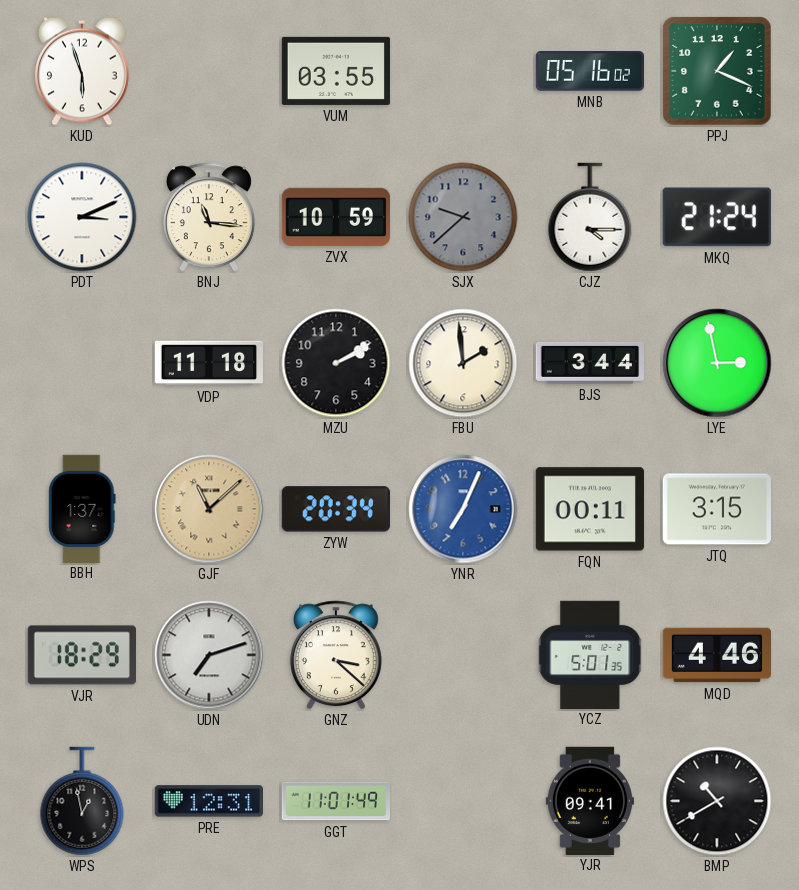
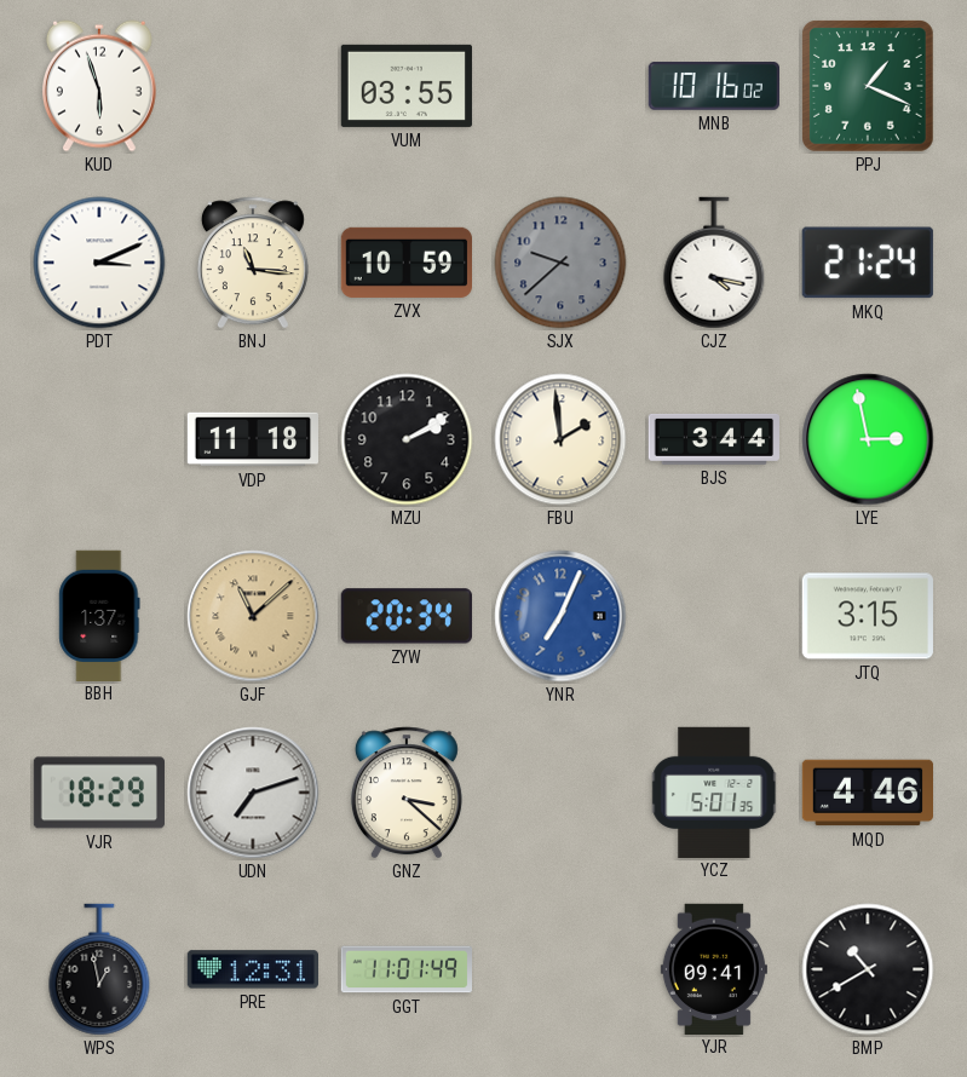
MNB: 05:16 -> 10:16 (713, 86)
CJZ: 4:15 -> 4:17 (714, 263)
FQN: 00:11 -> none (590, 509)
